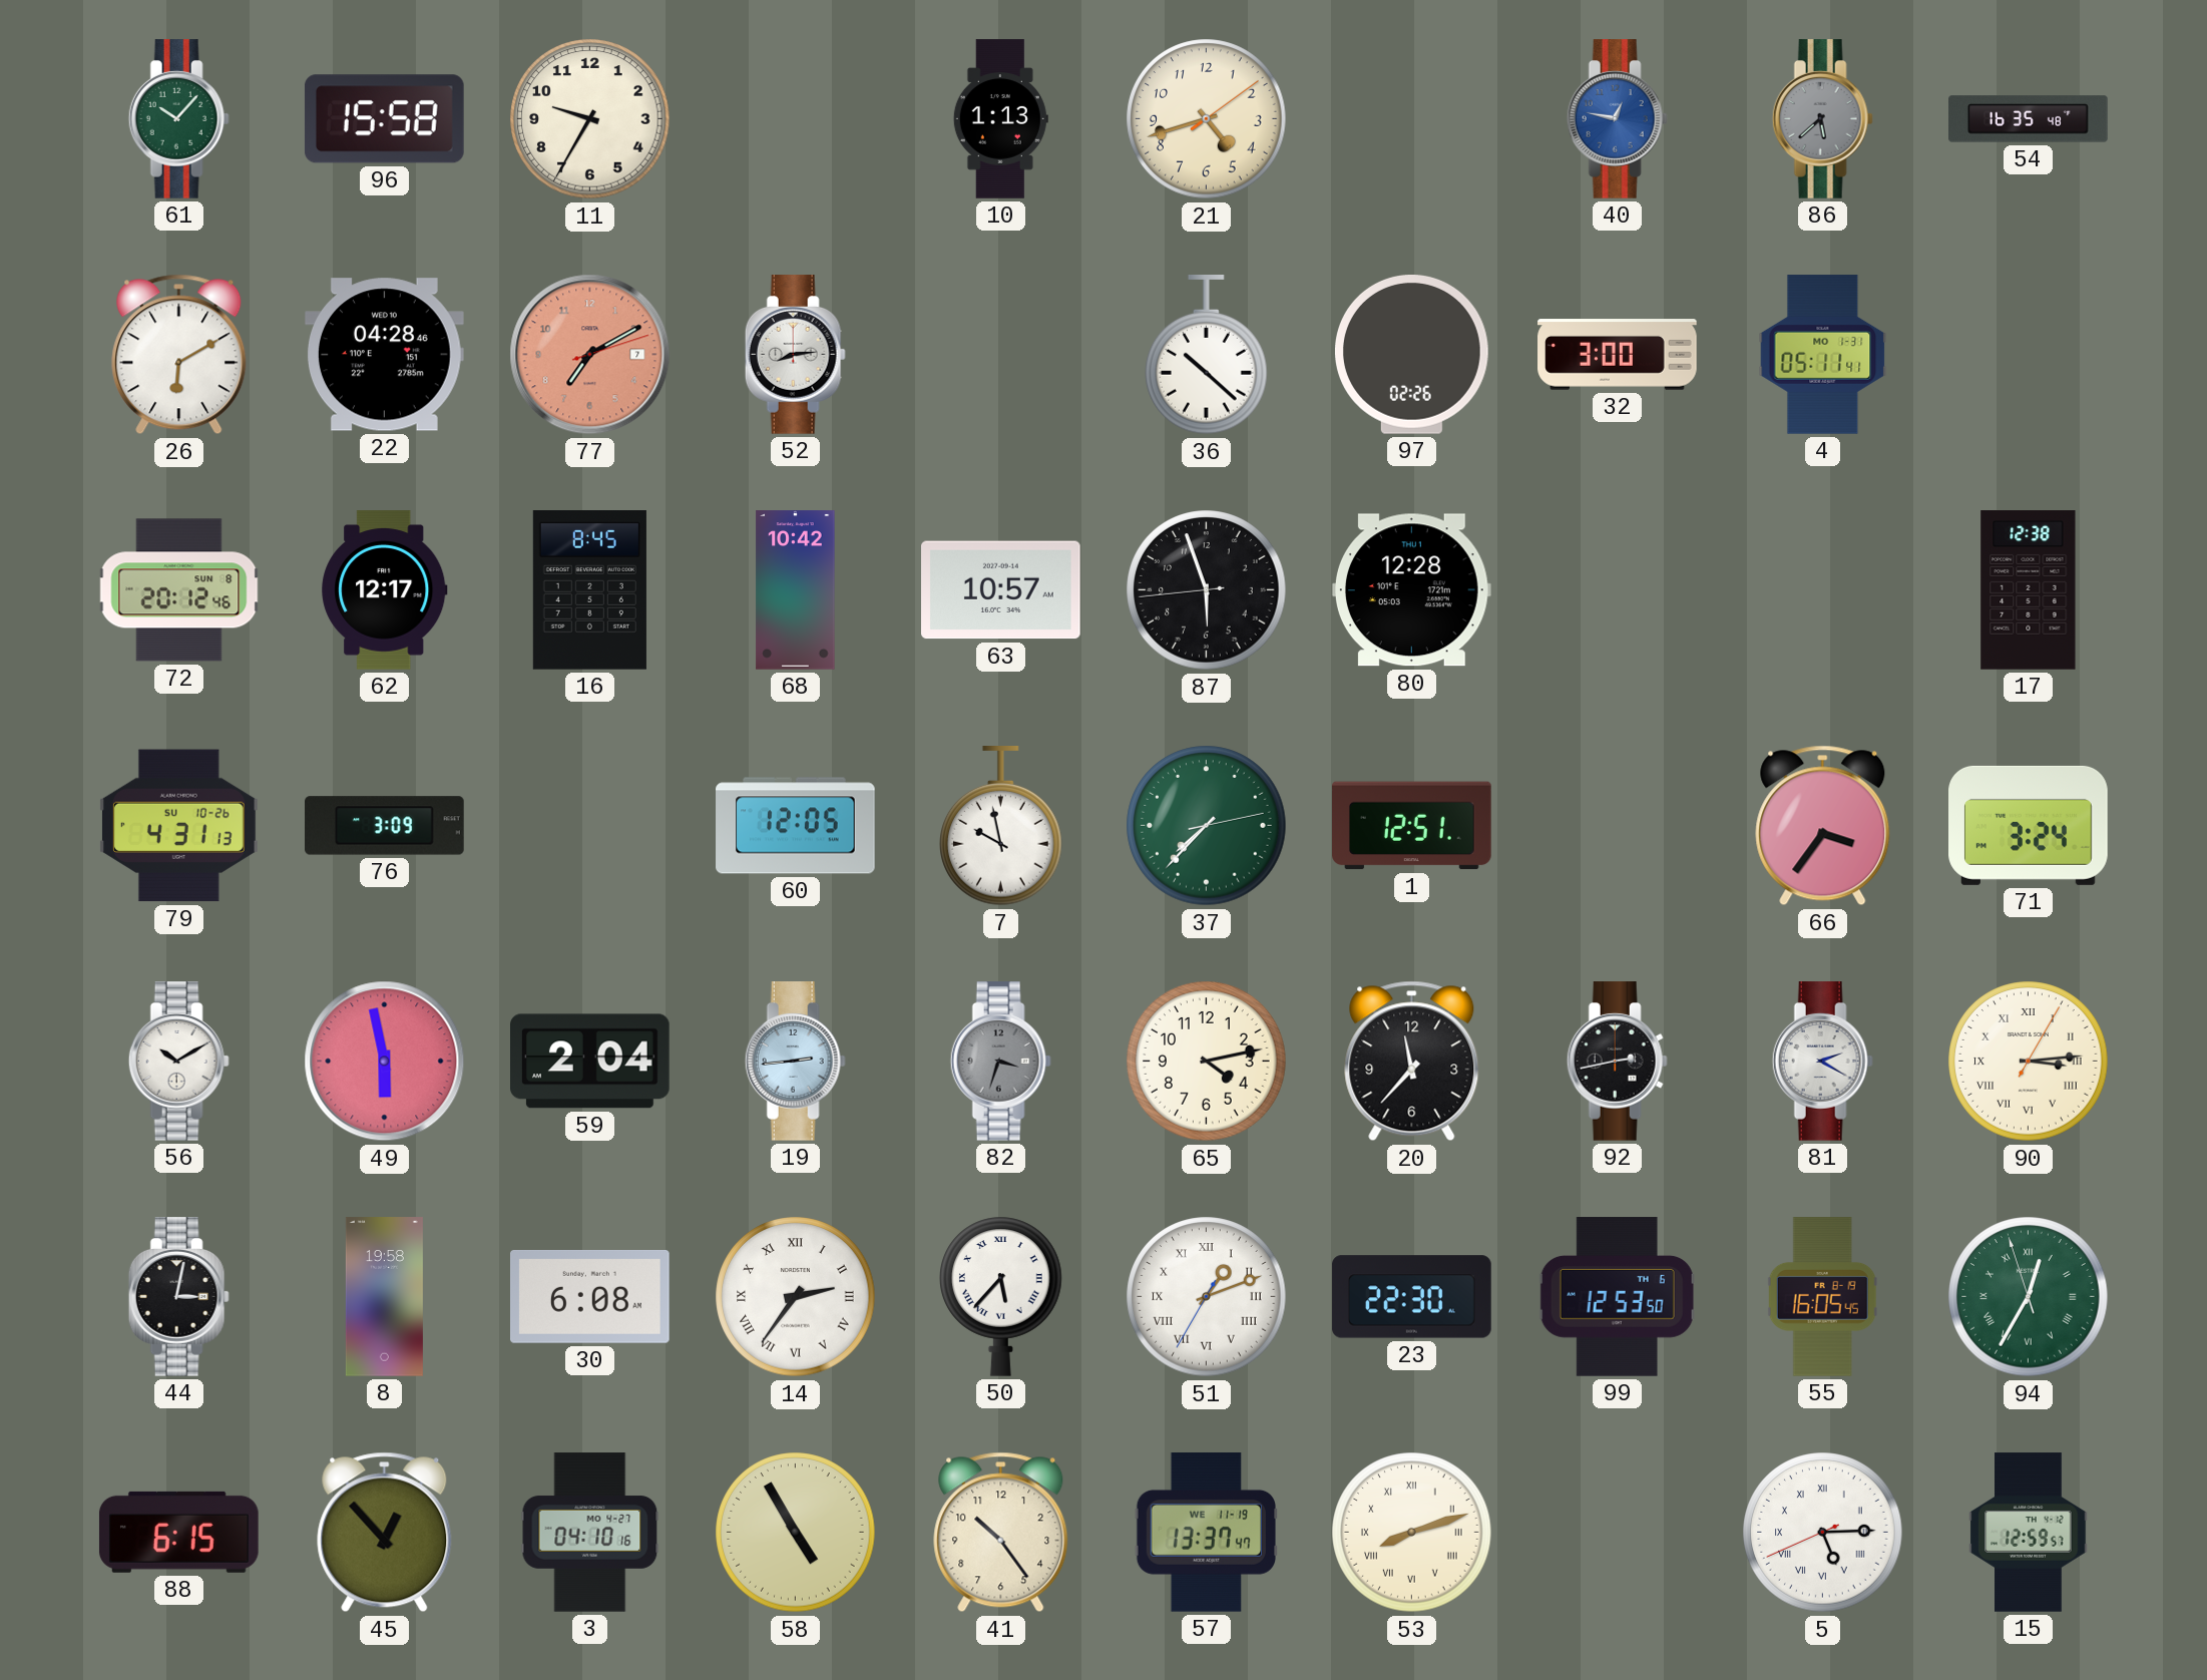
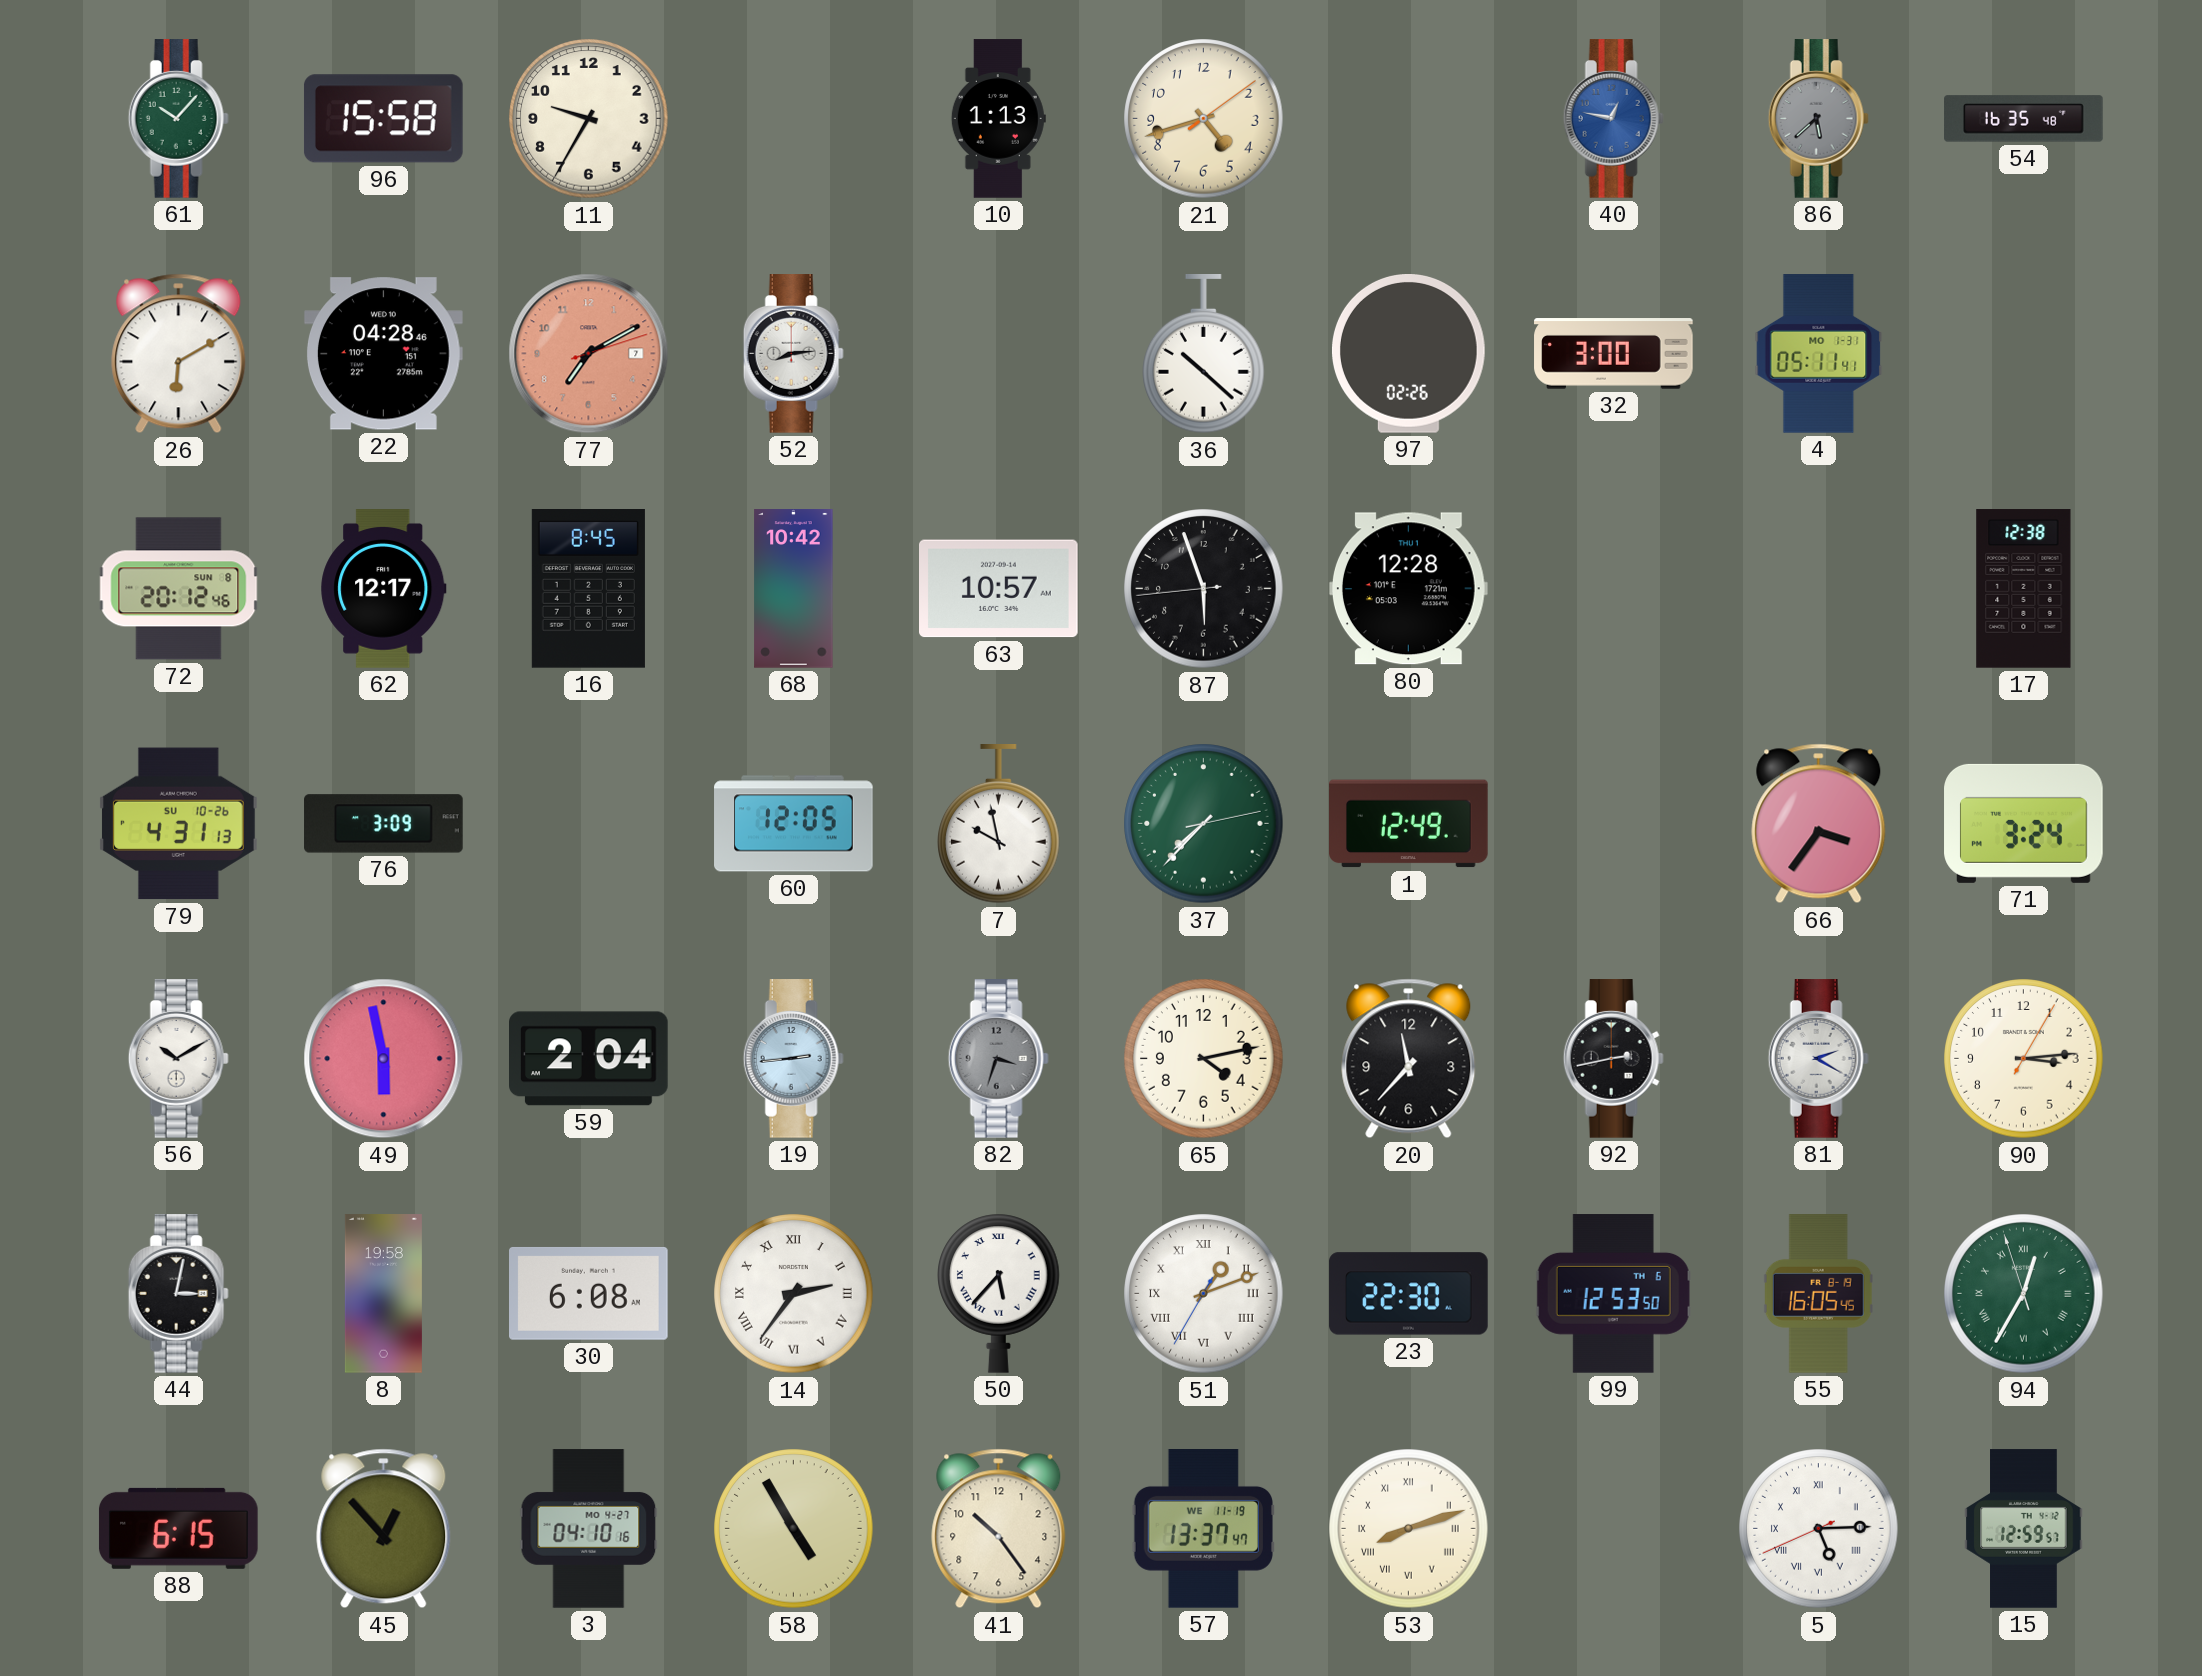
1: 12:51 -> 12:49 (1409, 824)
90 numerals: Roman -> Arabic (2024, 1059)
